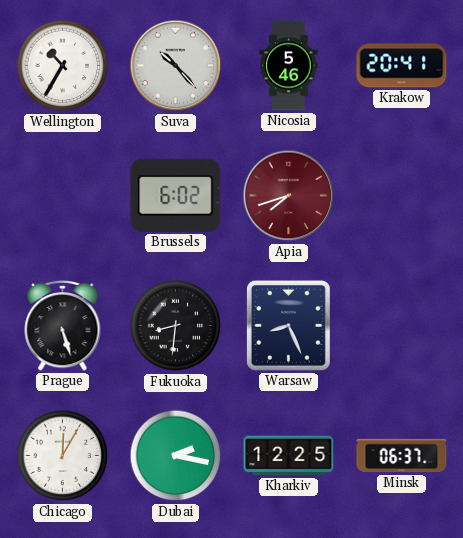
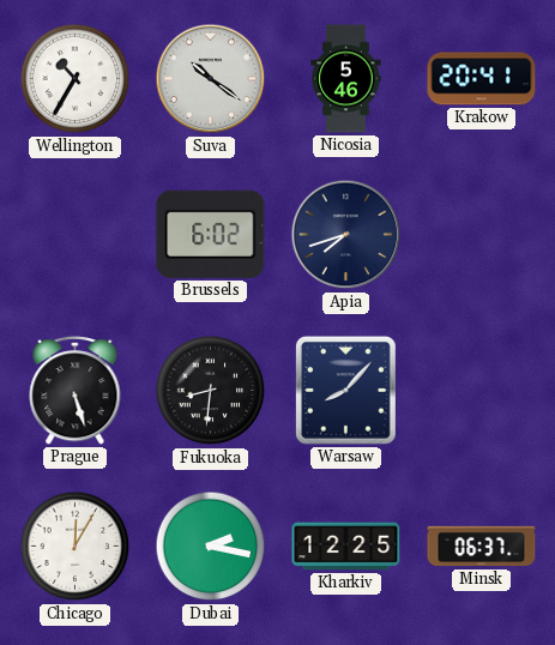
Suva: 10:23 -> 10:21 (211, 79)
Apia dial: burgundy -> navy (346, 235)
Warsaw: 8:26 -> 8:07 (345, 391)
